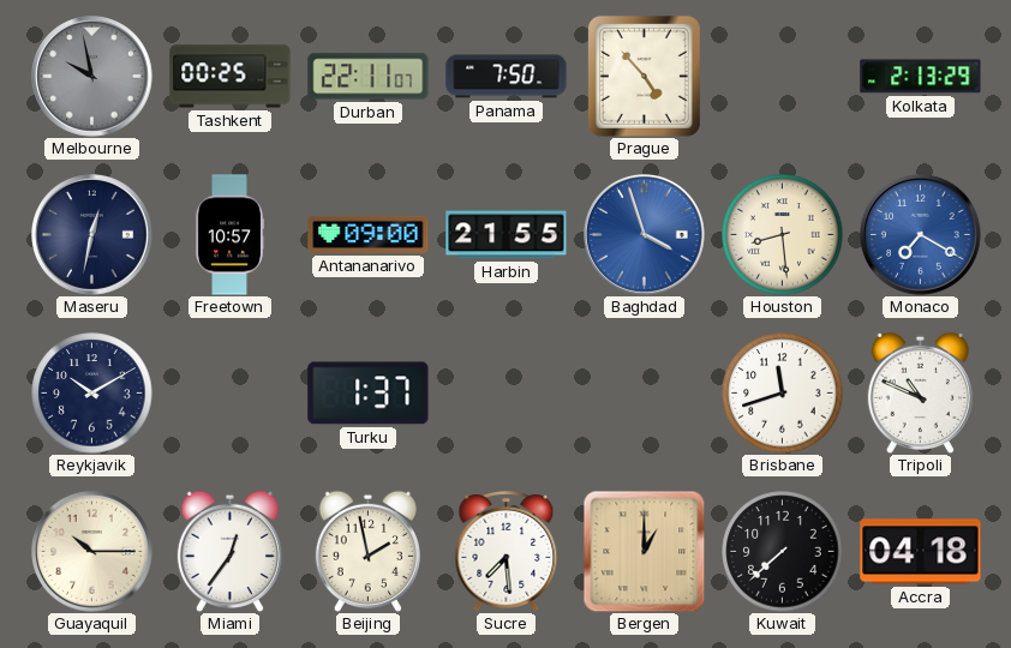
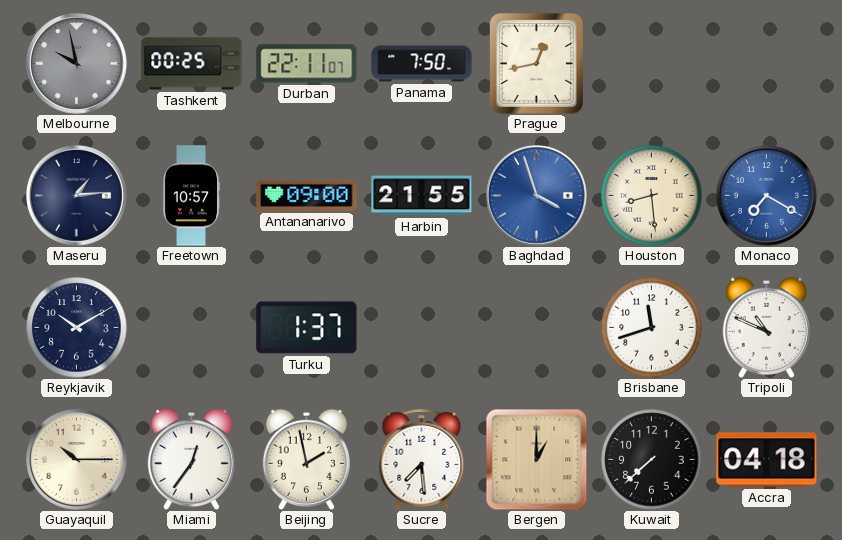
Prague: 4:53 -> 12:43 (536, 63)
Kolkata: 2:13 -> none (921, 77)
Maseru: 12:32 -> 1:14 (77, 196)
